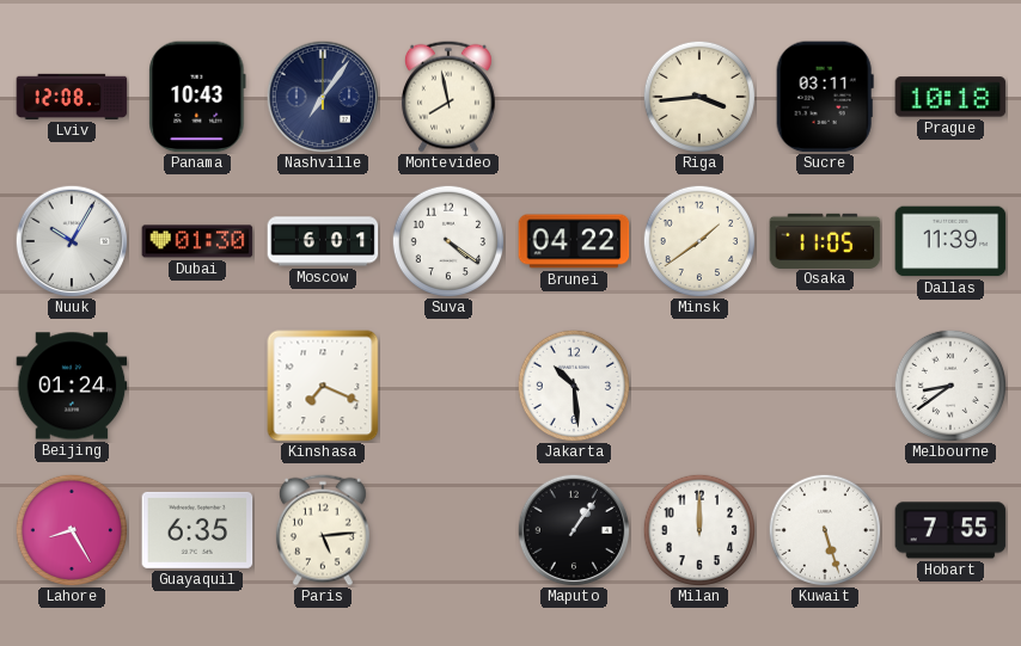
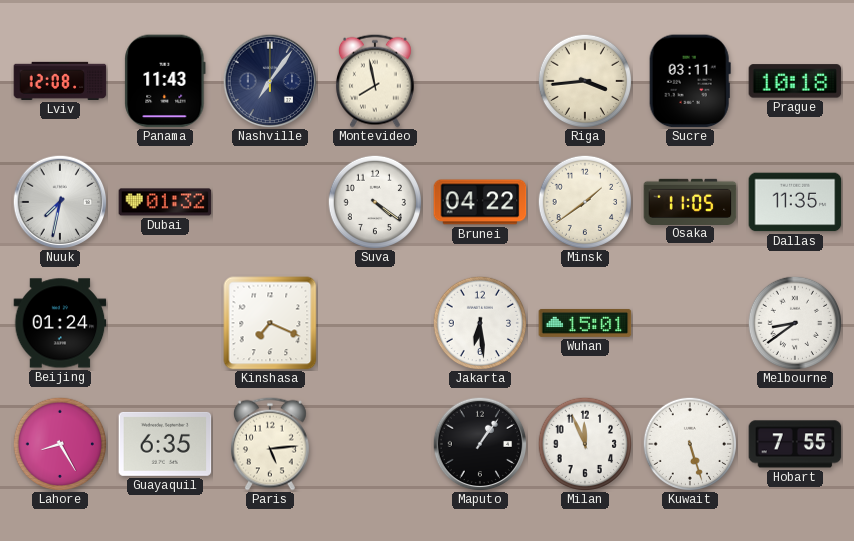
Panama: 10:43 -> 11:43 (165, 81)
Nuuk: 10:05 -> 7:32 (60, 202)
Dubai: 01:30 -> 01:32 (165, 202)
Moscow: 6:01 -> none (323, 241)
Dallas: 11:39 -> 11:35 (795, 202)
Jakarta: 10:29 -> 6:29 (479, 322)
Wuhan: none -> 15:01 (585, 323)
Milan: 12:00 -> 11:56 (584, 443)
